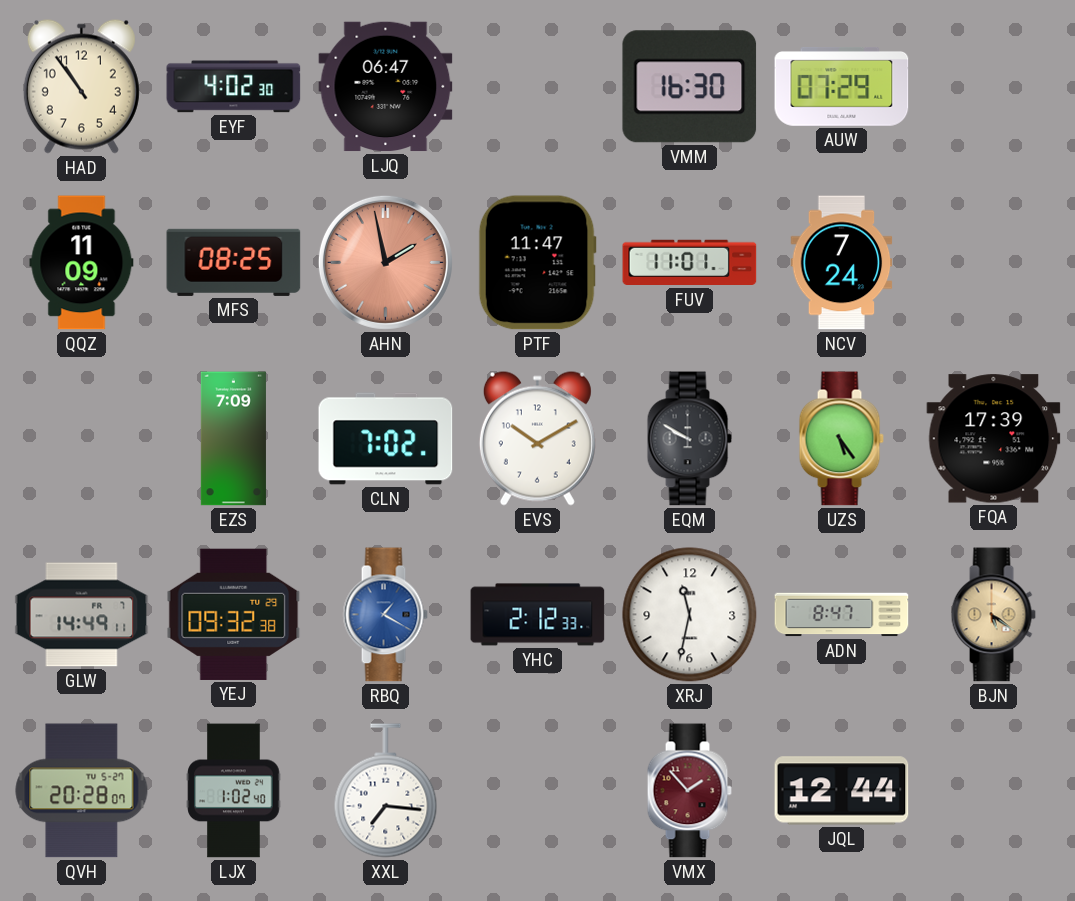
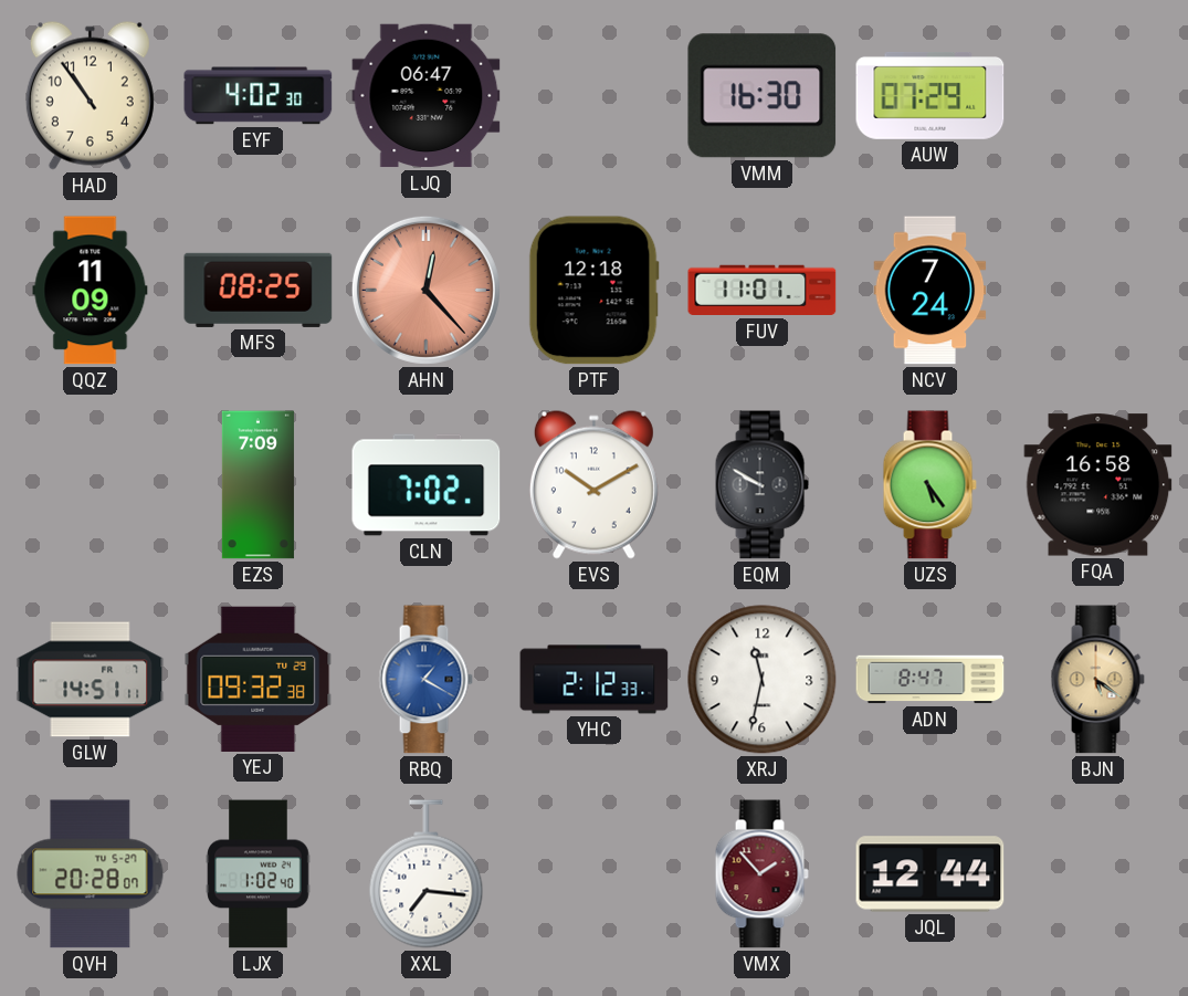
AHN: 1:58 -> 12:23 (425, 290)
PTF: 11:47 -> 12:18 (593, 291)
FQA: 17:39 -> 16:58 (1098, 485)
GLW: 14:49 -> 14:51 (91, 680)
